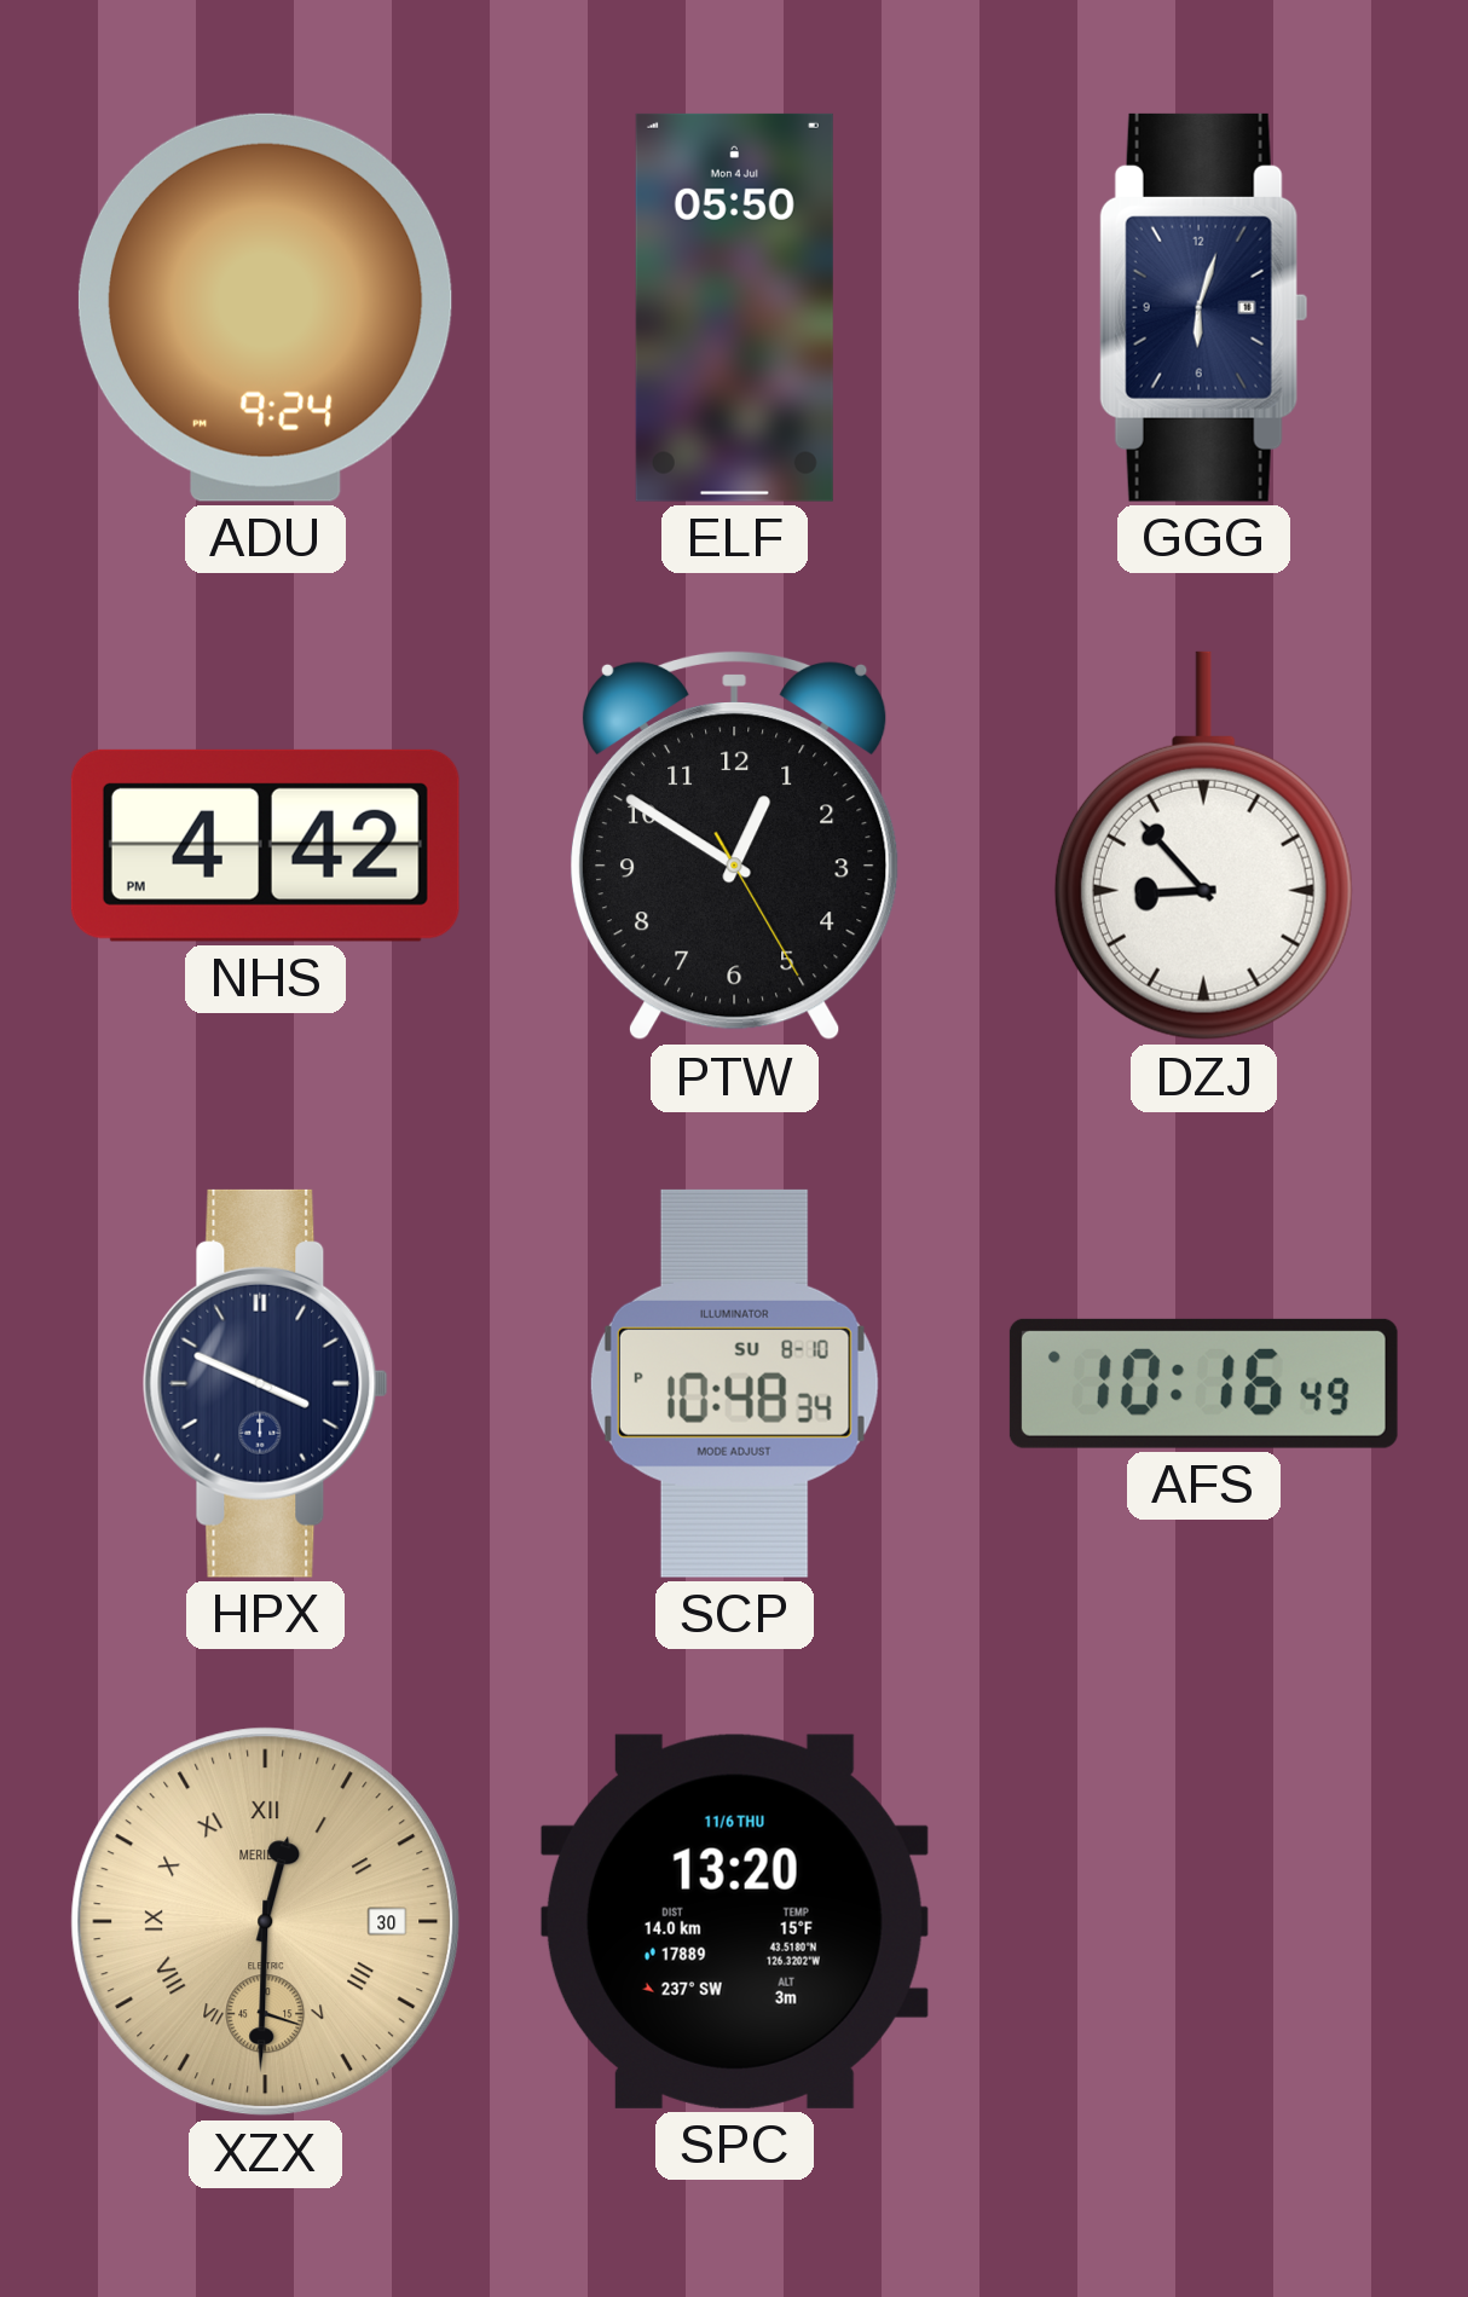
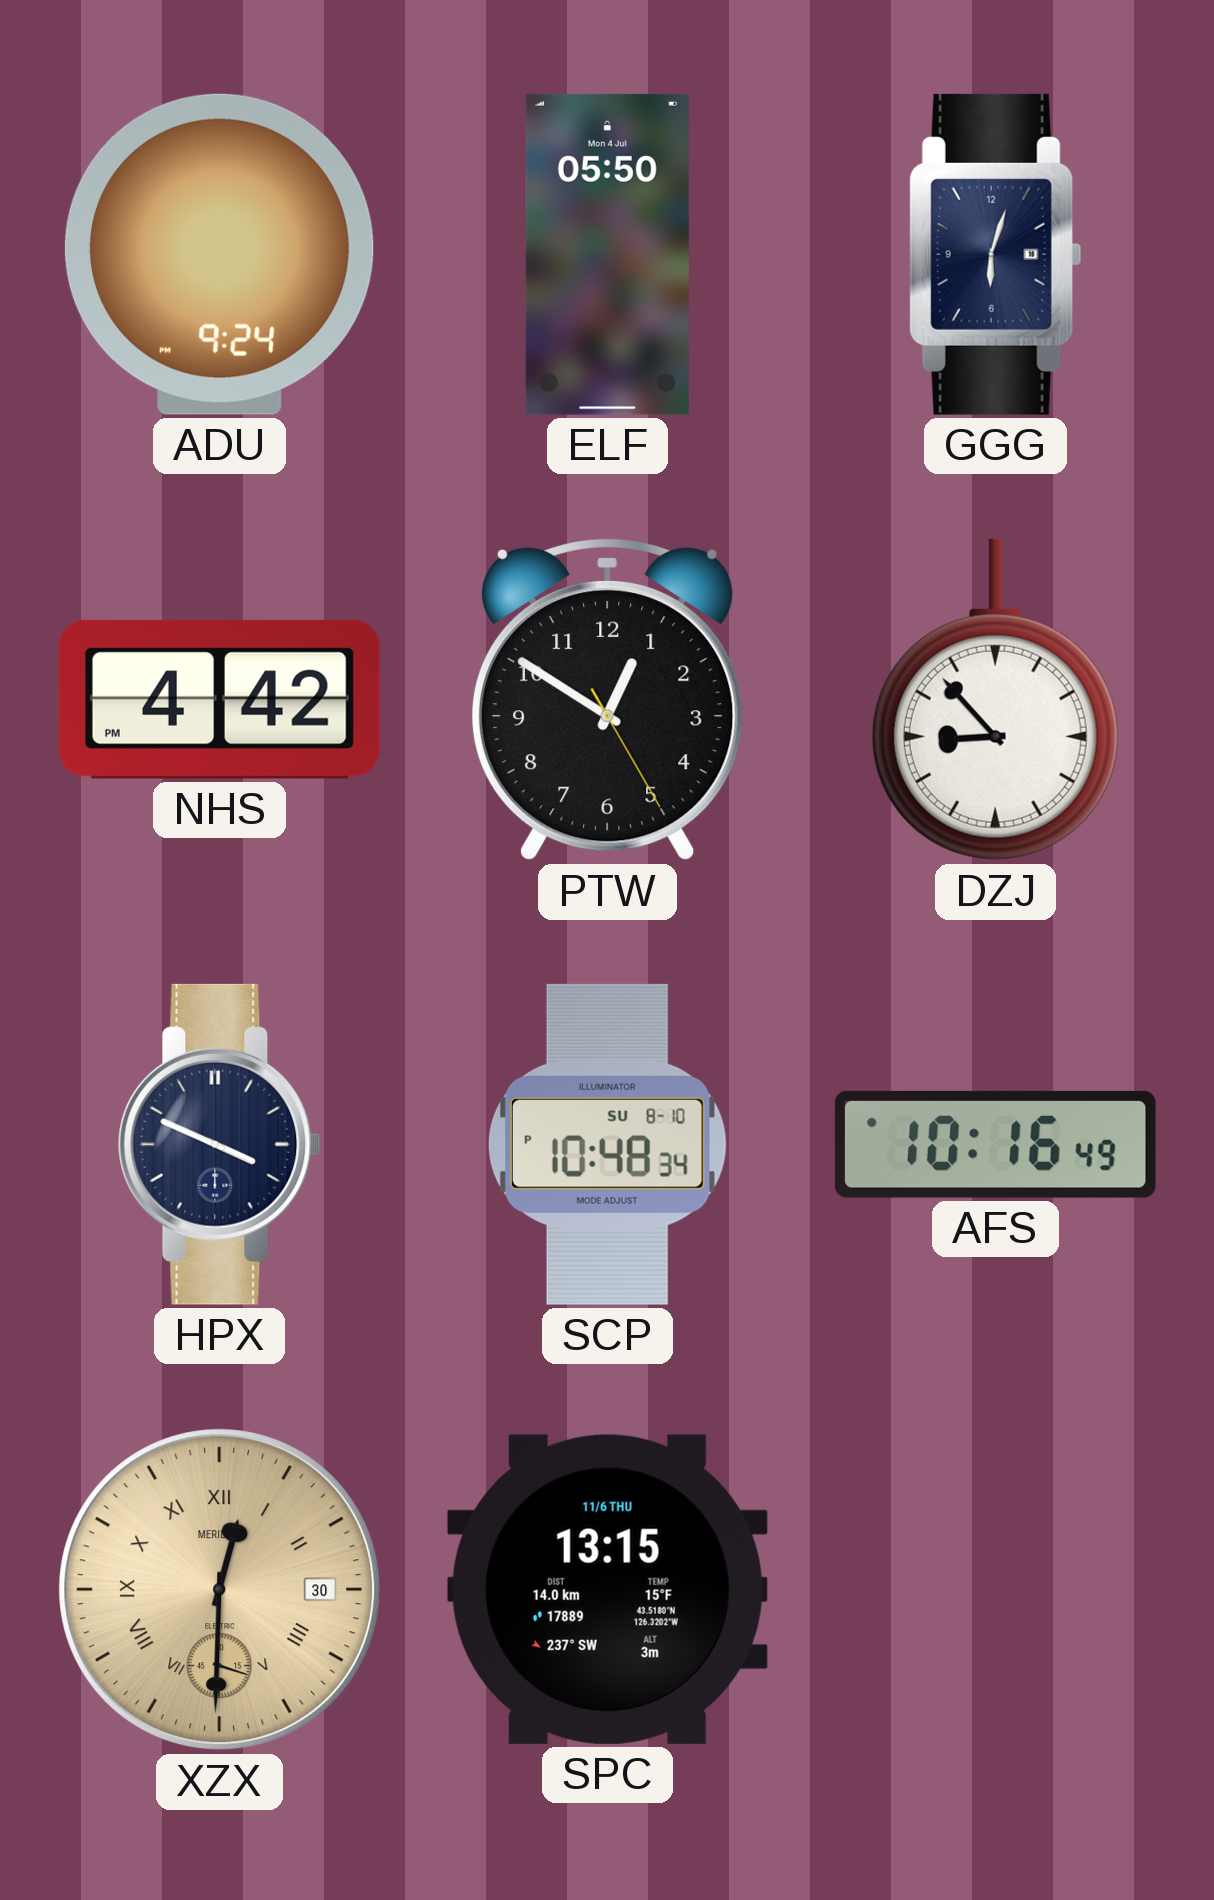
SPC: 13:20 -> 13:15 (607, 1589)
